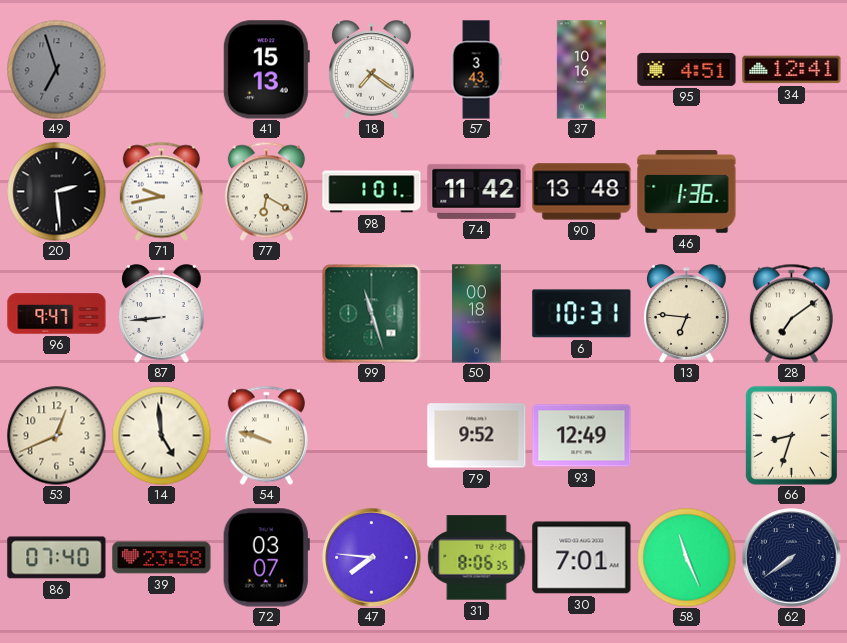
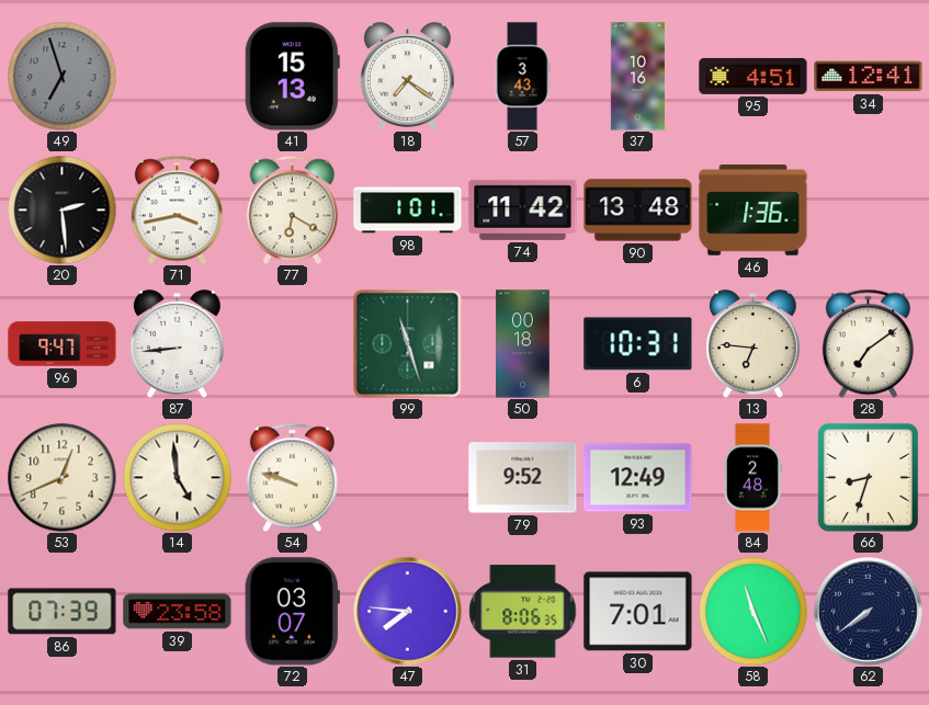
71: 9:43 -> 3:43 (177, 209)
84: none -> 2:48 (751, 478)
86: 07:40 -> 07:39 (63, 612)
